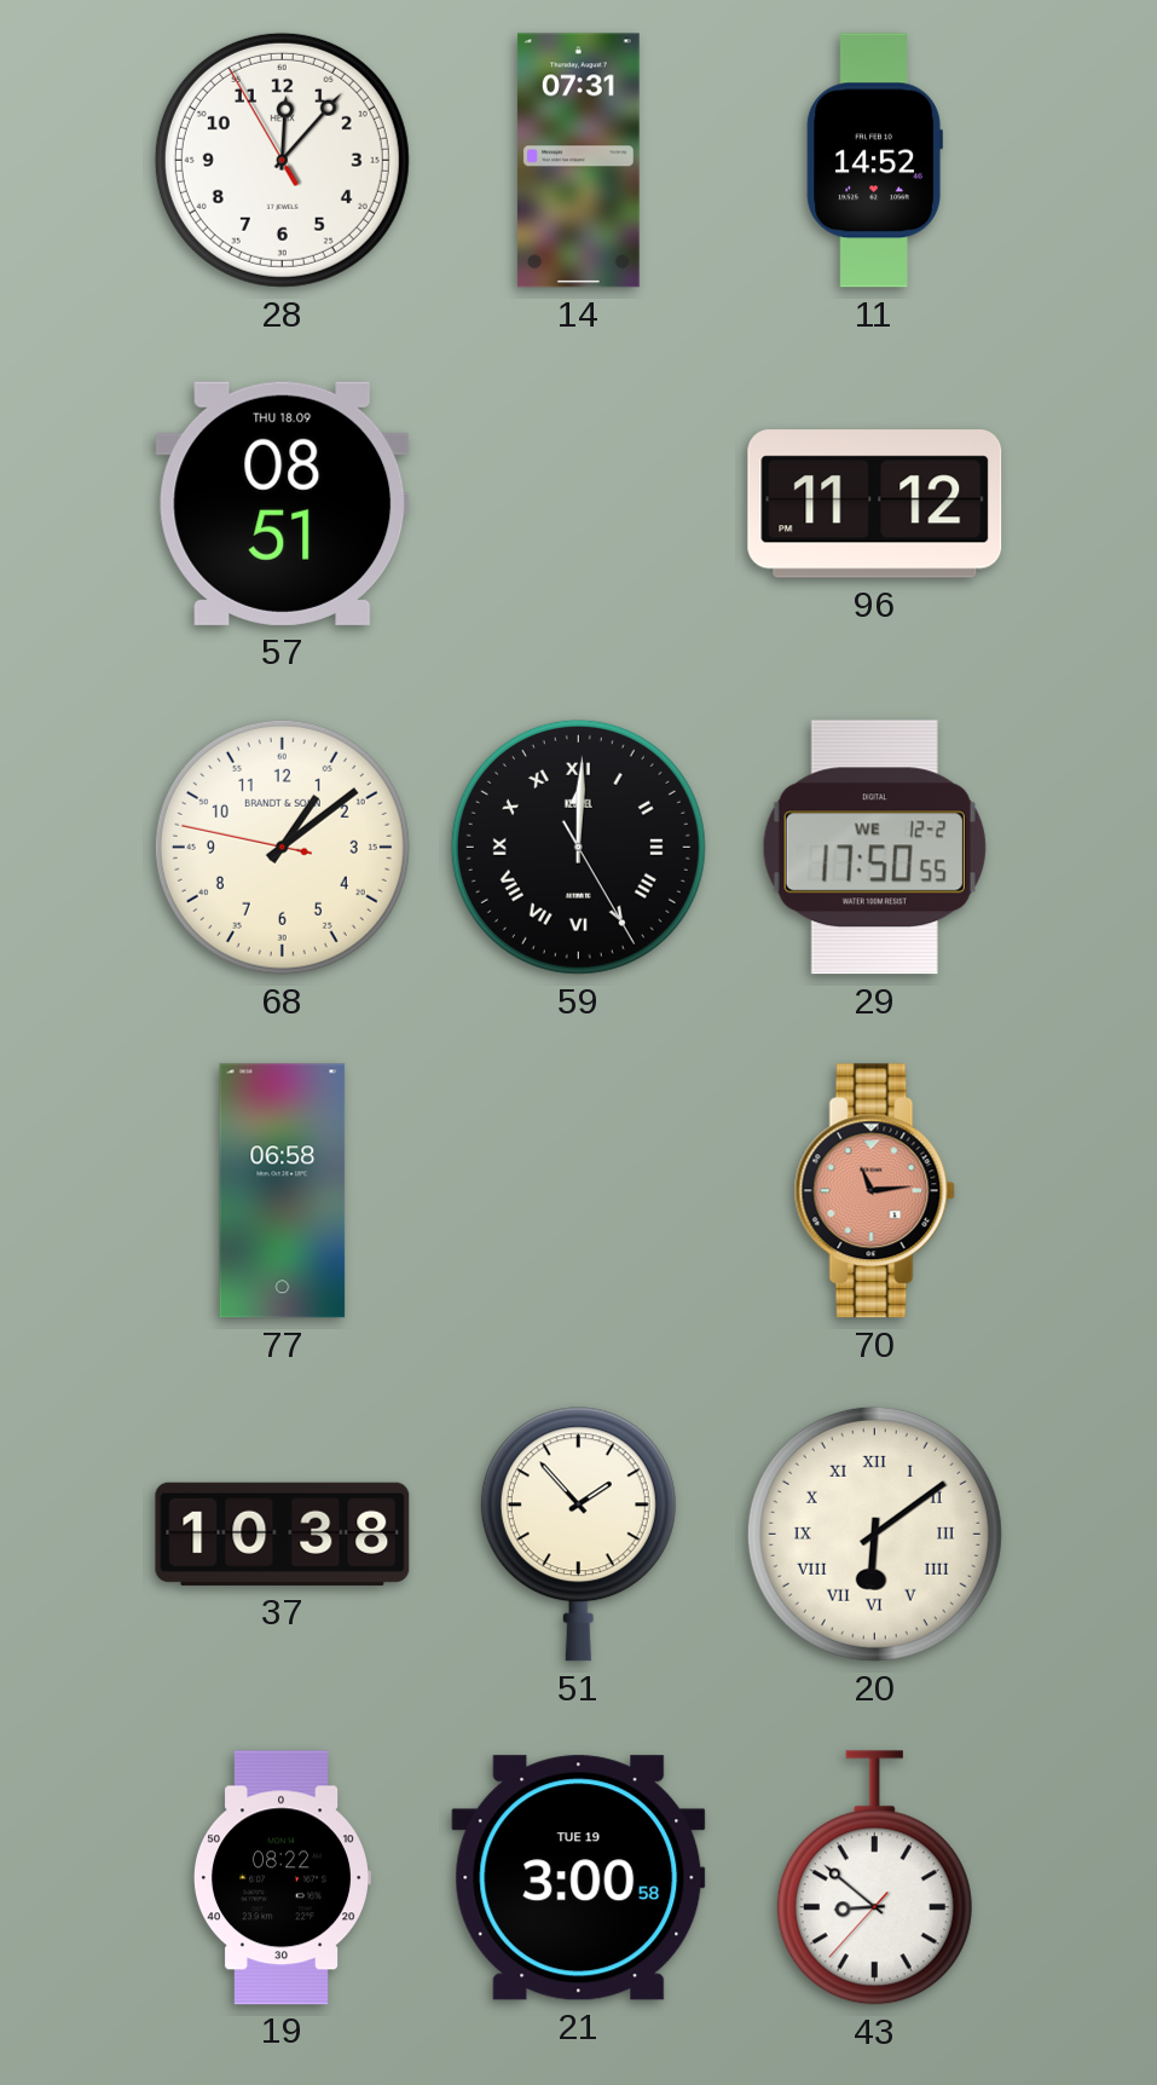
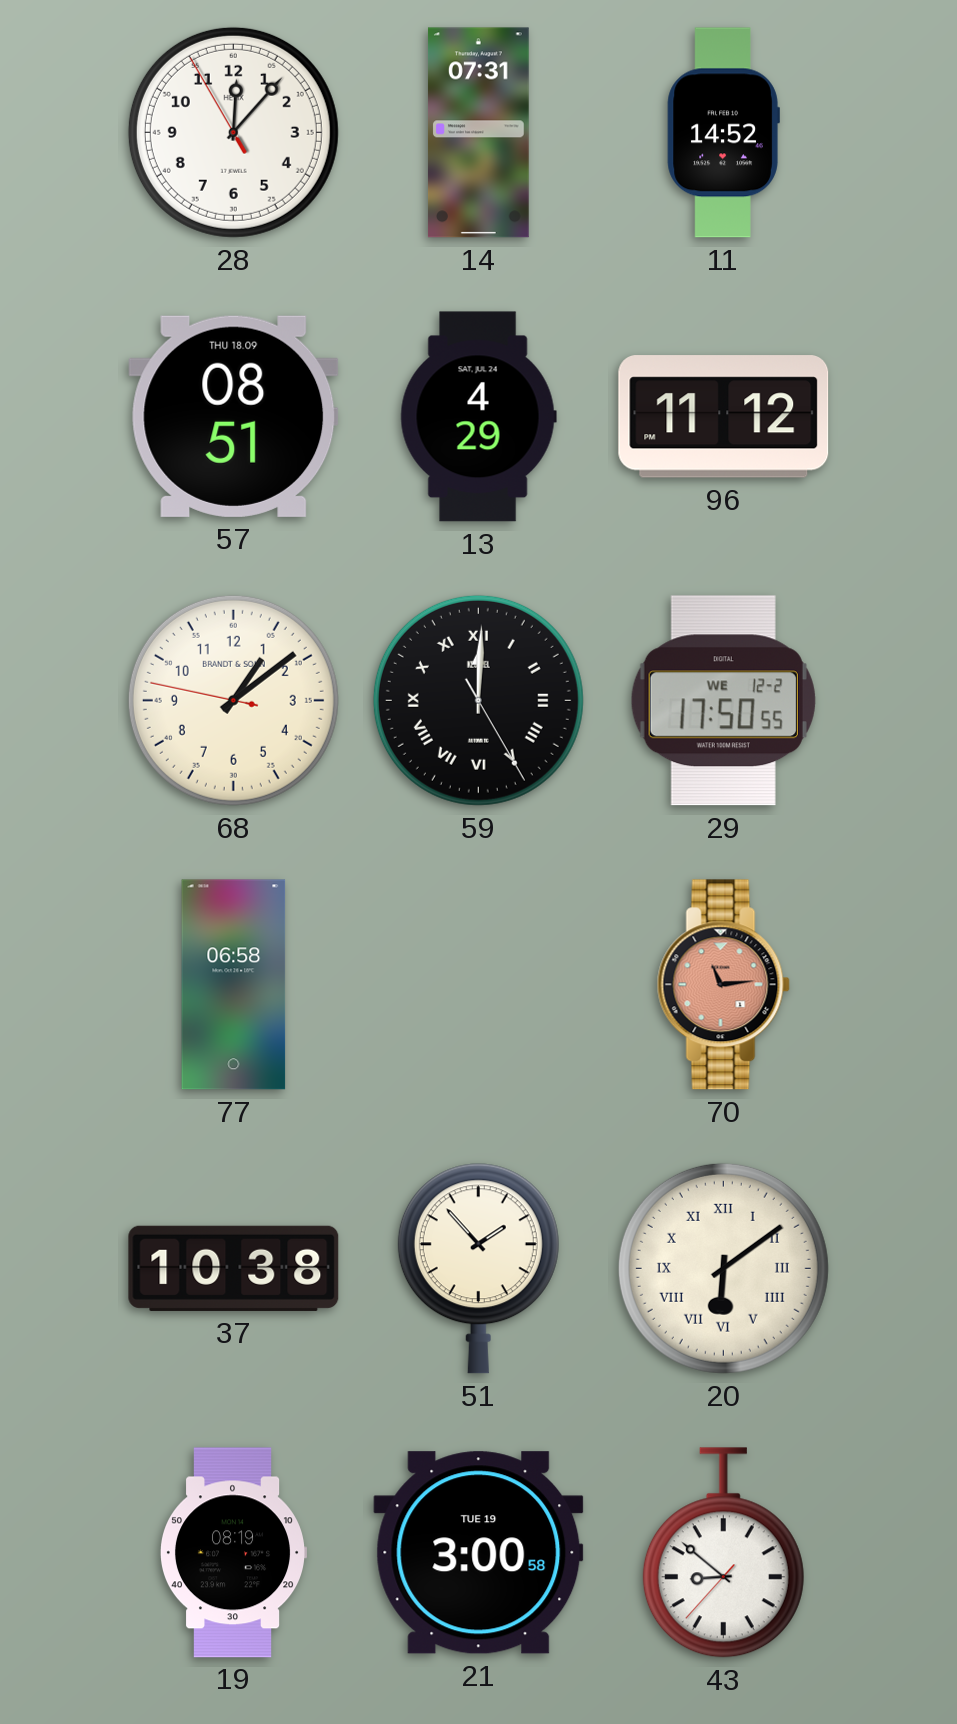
13: none -> 4:29 (478, 417)
19: 08:22 -> 08:19 (232, 1553)
